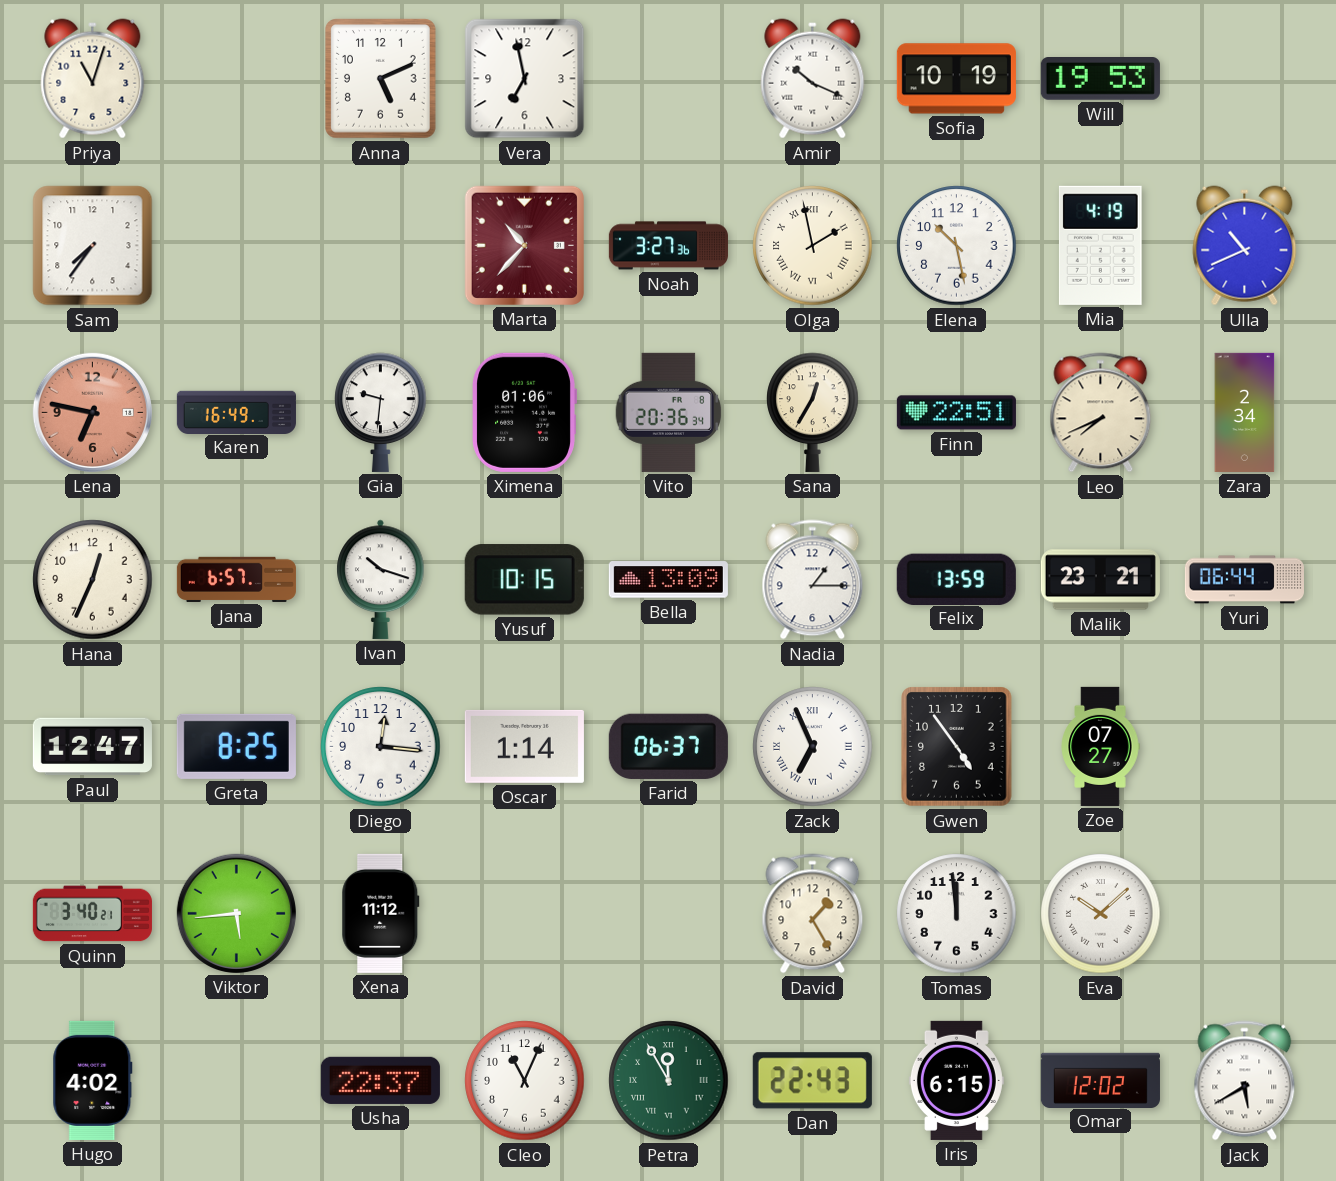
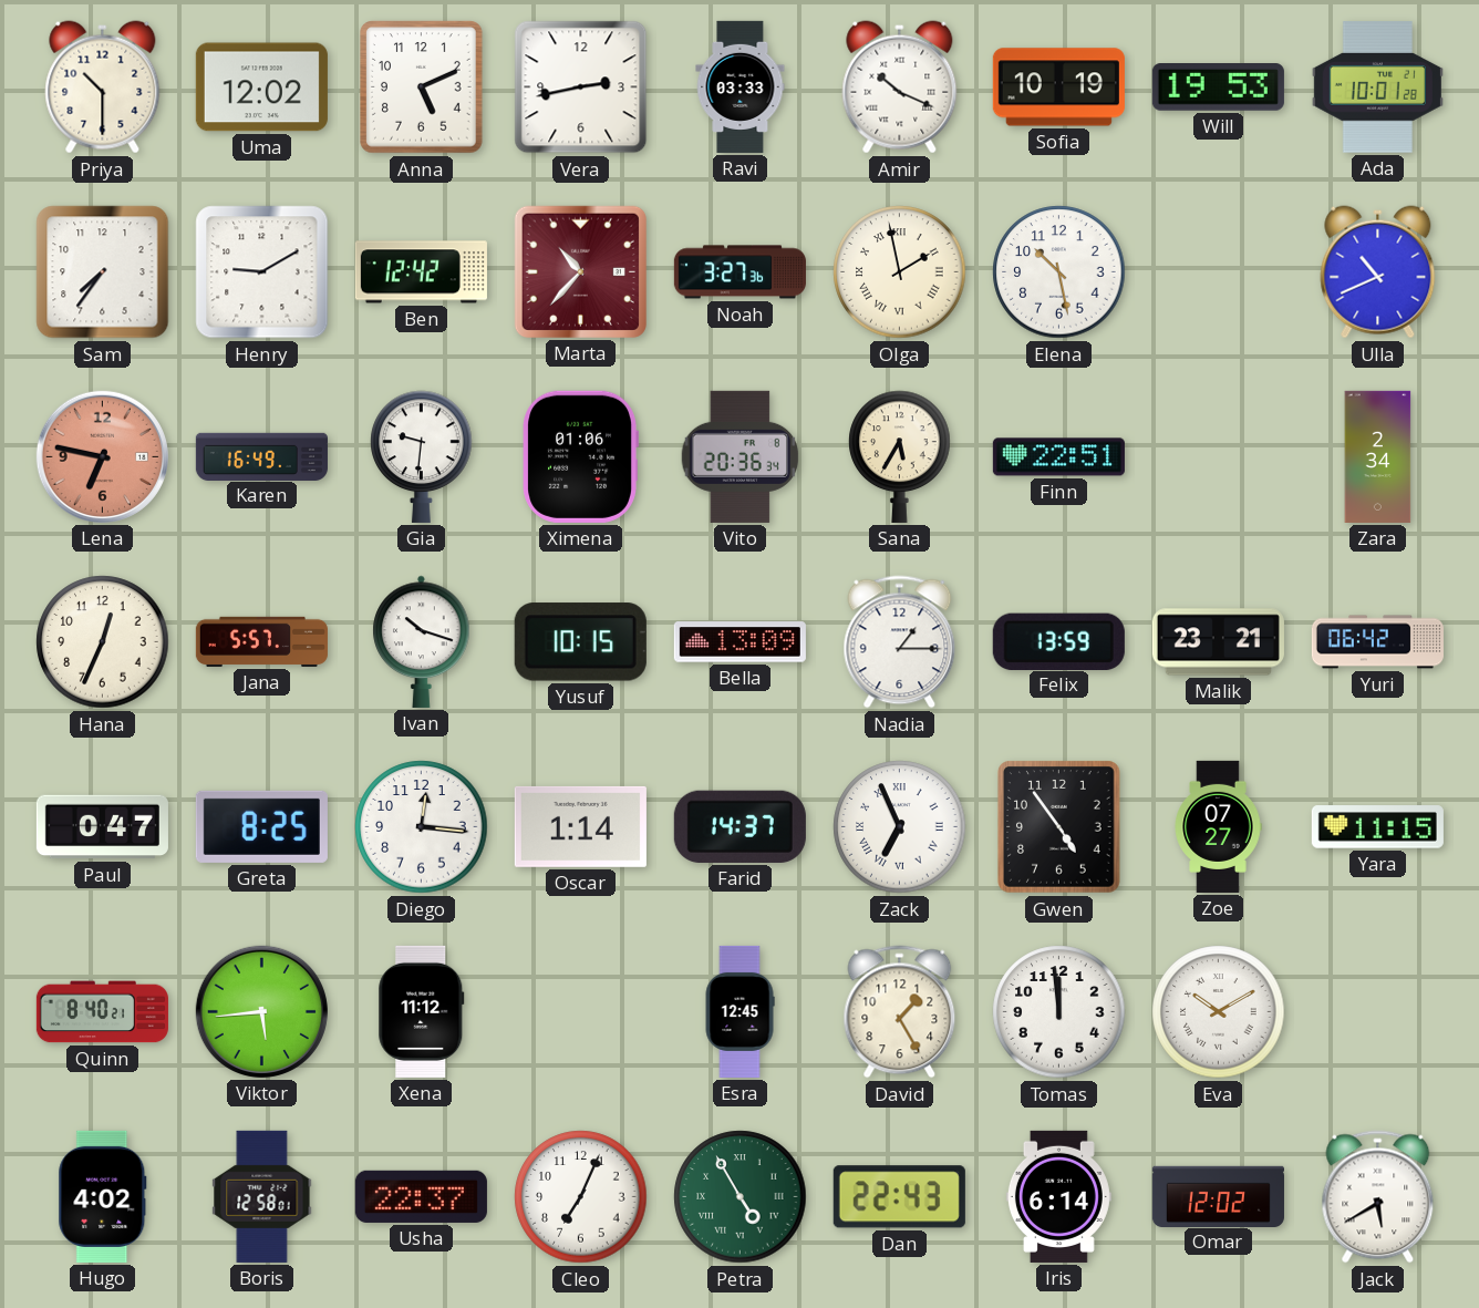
Priya: 11:03 -> 10:30 (103, 87)
Uma: none -> 12:02 (261, 87)
Vera: 6:58 -> 2:43 (581, 87)
Ravi: none -> 03:33 (741, 86)
Ada: none -> 10:01 (1377, 87)
Henry: none -> 9:10 (262, 272)
Ben: none -> 12:42 (421, 272)
Mia: 4:19 -> none (1100, 245)
Sana: 12:35 -> 5:35 (900, 456)
Leo: 7:41 -> none (1101, 413)
Jana: 6:57 -> 5:57 (261, 641)
Yuri: 06:44 -> 06:42 (1377, 642)
Paul: 12:47 -> 0:47 (102, 827)
Farid: 06:37 -> 14:37 (739, 826)
Yara: none -> 11:15 (1377, 827)
Quinn: 3:40 -> 8:40 (102, 1012)
Esra: none -> 12:45 (739, 1011)
Eva: 10:08 -> 10:10 (1219, 1012)
Boris: none -> 12:58 (262, 1196)
Cleo: 11:04 -> 7:04 (581, 1197)
Petra: 11:55 -> 4:55 (741, 1197)
Iris: 6:15 -> 6:14 (1058, 1196)
